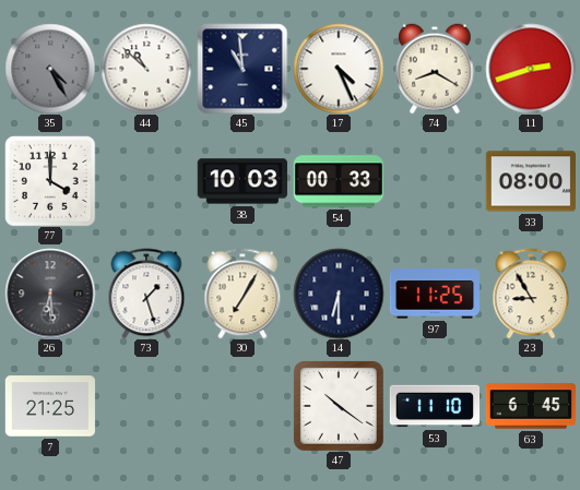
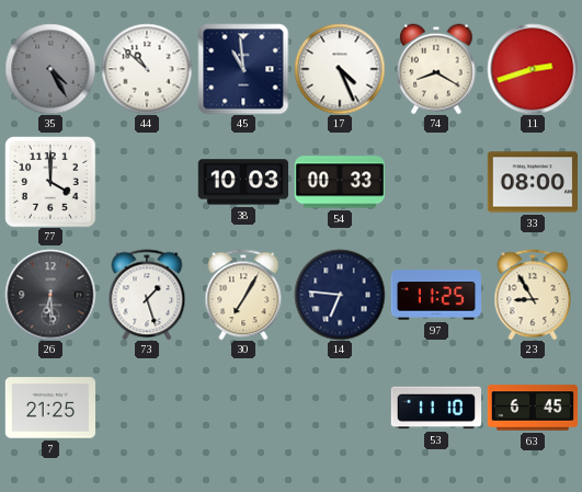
14: 6:30 -> 6:46 (340, 295)
47: 10:21 -> none (339, 406)
